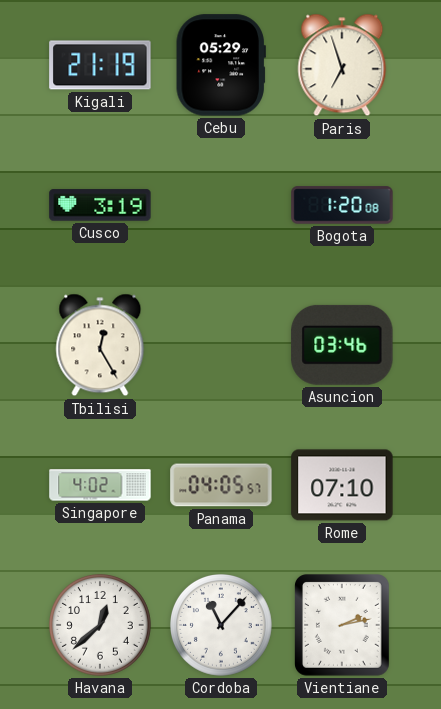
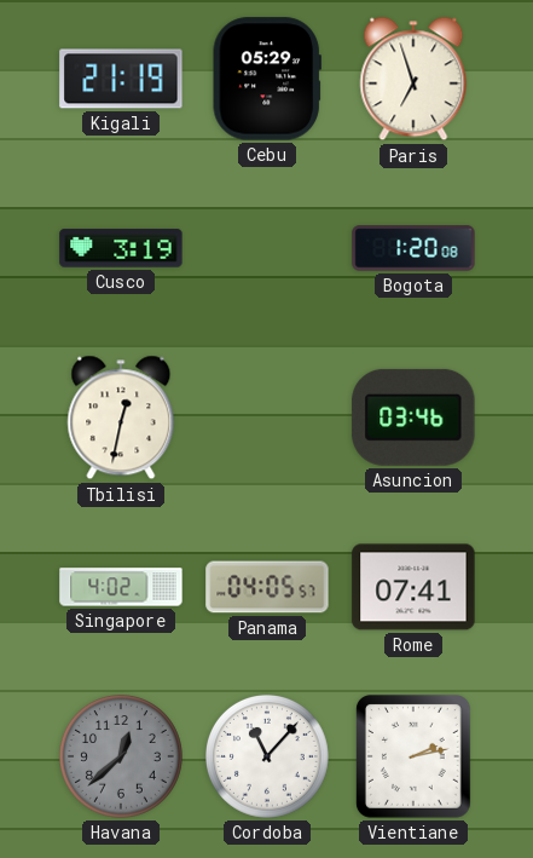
Tbilisi: 12:25 -> 12:32 (121, 418)
Rome: 07:10 -> 07:41 (413, 587)
Havana dial: white -> grey (122, 758)
